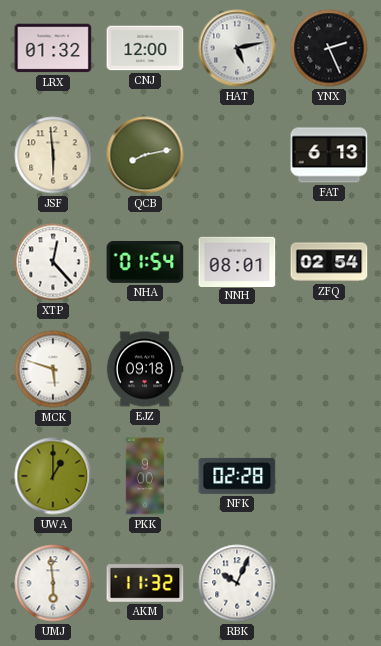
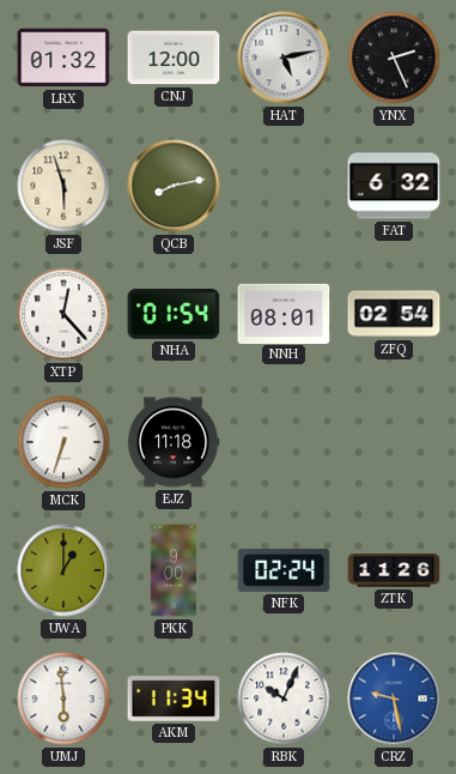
JSF: 5:59 -> 5:57 (63, 186)
FAT: 6:13 -> 6:32 (394, 186)
MCK: 5:48 -> 6:33 (63, 442)
EJZ: 09:18 -> 11:18 (174, 442)
NFK: 02:28 -> 02:24 (284, 570)
ZTK: none -> 11:26 (394, 570)
AKM: 11:32 -> 11:34 (174, 699)
CRZ: none -> 9:28 (394, 699)
